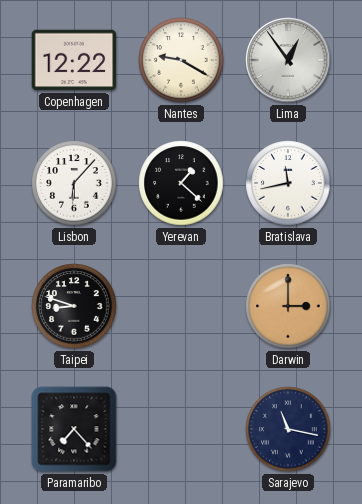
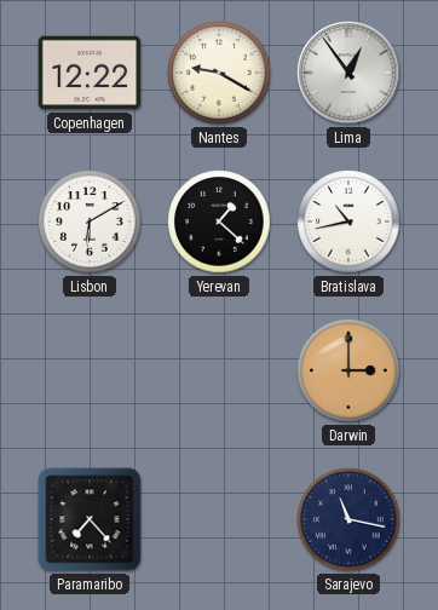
Lisbon: 6:07 -> 6:10 (90, 221)
Bratislava: 11:43 -> 10:43 (348, 221)
Taipei: 8:48 -> none (74, 306)
